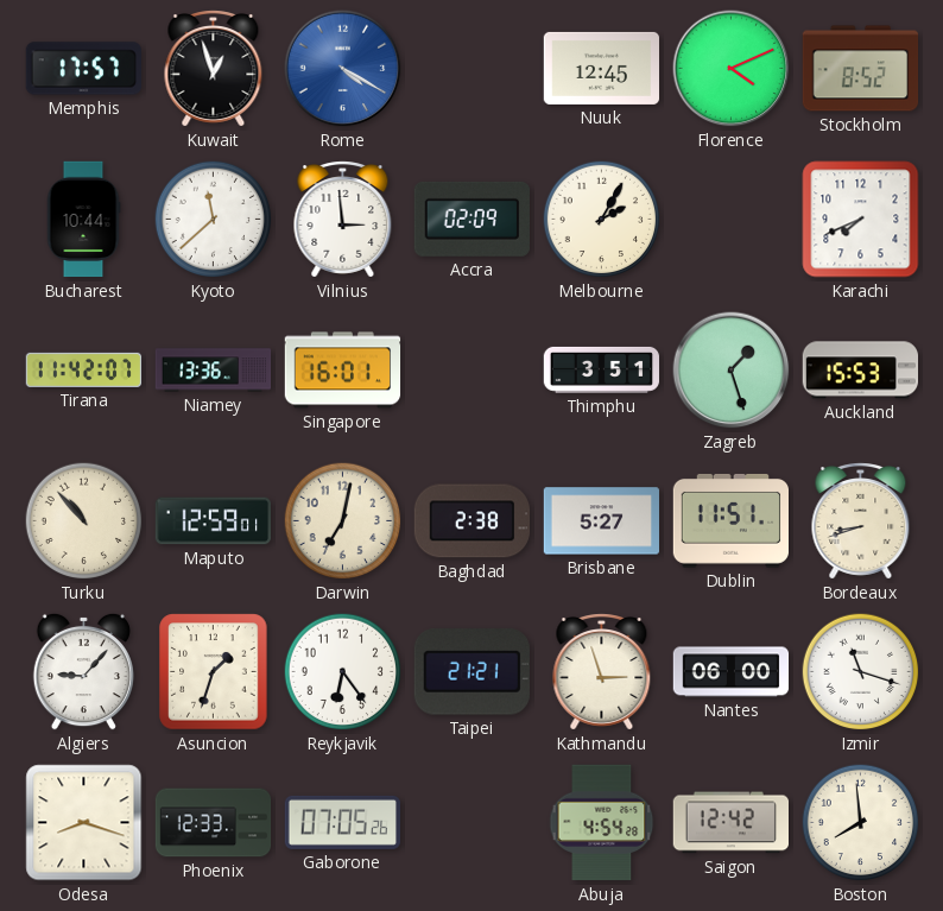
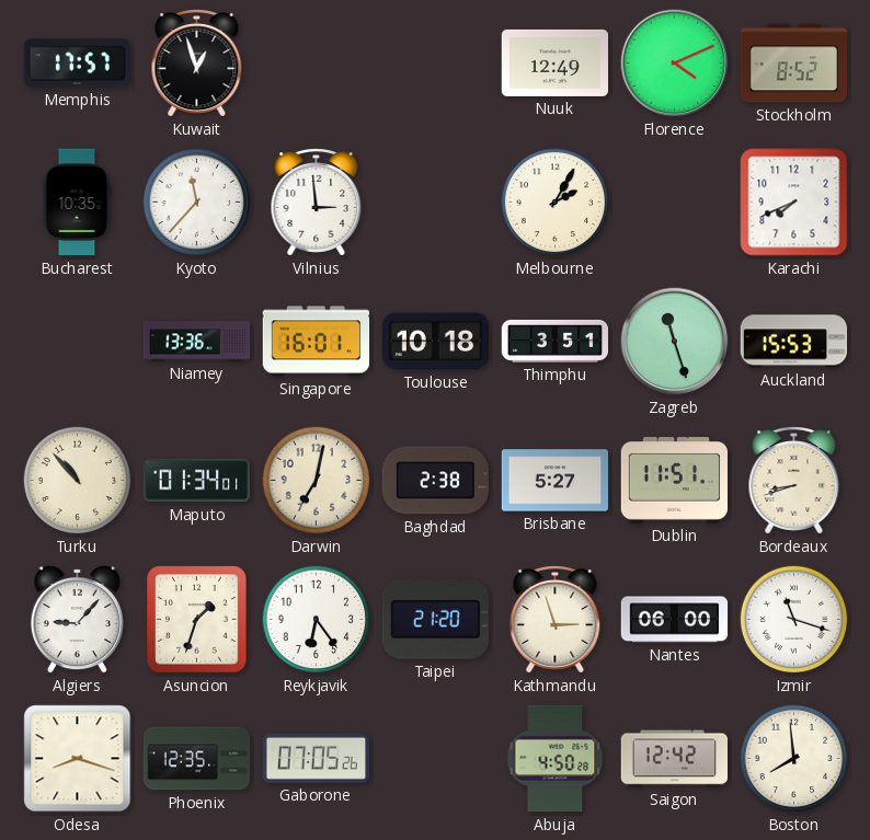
Rome: 4:20 -> none (343, 69)
Nuuk: 12:45 -> 12:49 (556, 62)
Bucharest: 10:44 -> 10:35 (77, 203)
Kyoto: 11:38 -> 11:37 (197, 203)
Accra: 02:09 -> none (471, 219)
Tirana: 11:42 -> none (84, 369)
Toulouse: none -> 10:18 (436, 342)
Zagreb: 1:27 -> 11:27 (675, 342)
Maputo: 12:59 -> 01:34 (196, 481)
Taipei: 21:21 -> 21:20 (435, 620)
Phoenix: 12:33 -> 12:35 (197, 759)
Abuja: 4:54 -> 4:50 (556, 759)
